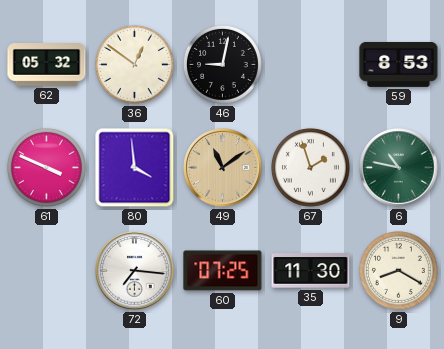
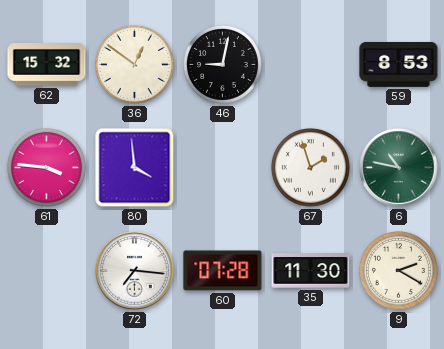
62: 05:32 -> 15:32 (47, 65)
61: 3:49 -> 3:46 (46, 167)
49: 11:09 -> none (223, 168)
60: 07:25 -> 07:28 (223, 271)
9: 8:20 -> 2:20 (398, 270)
